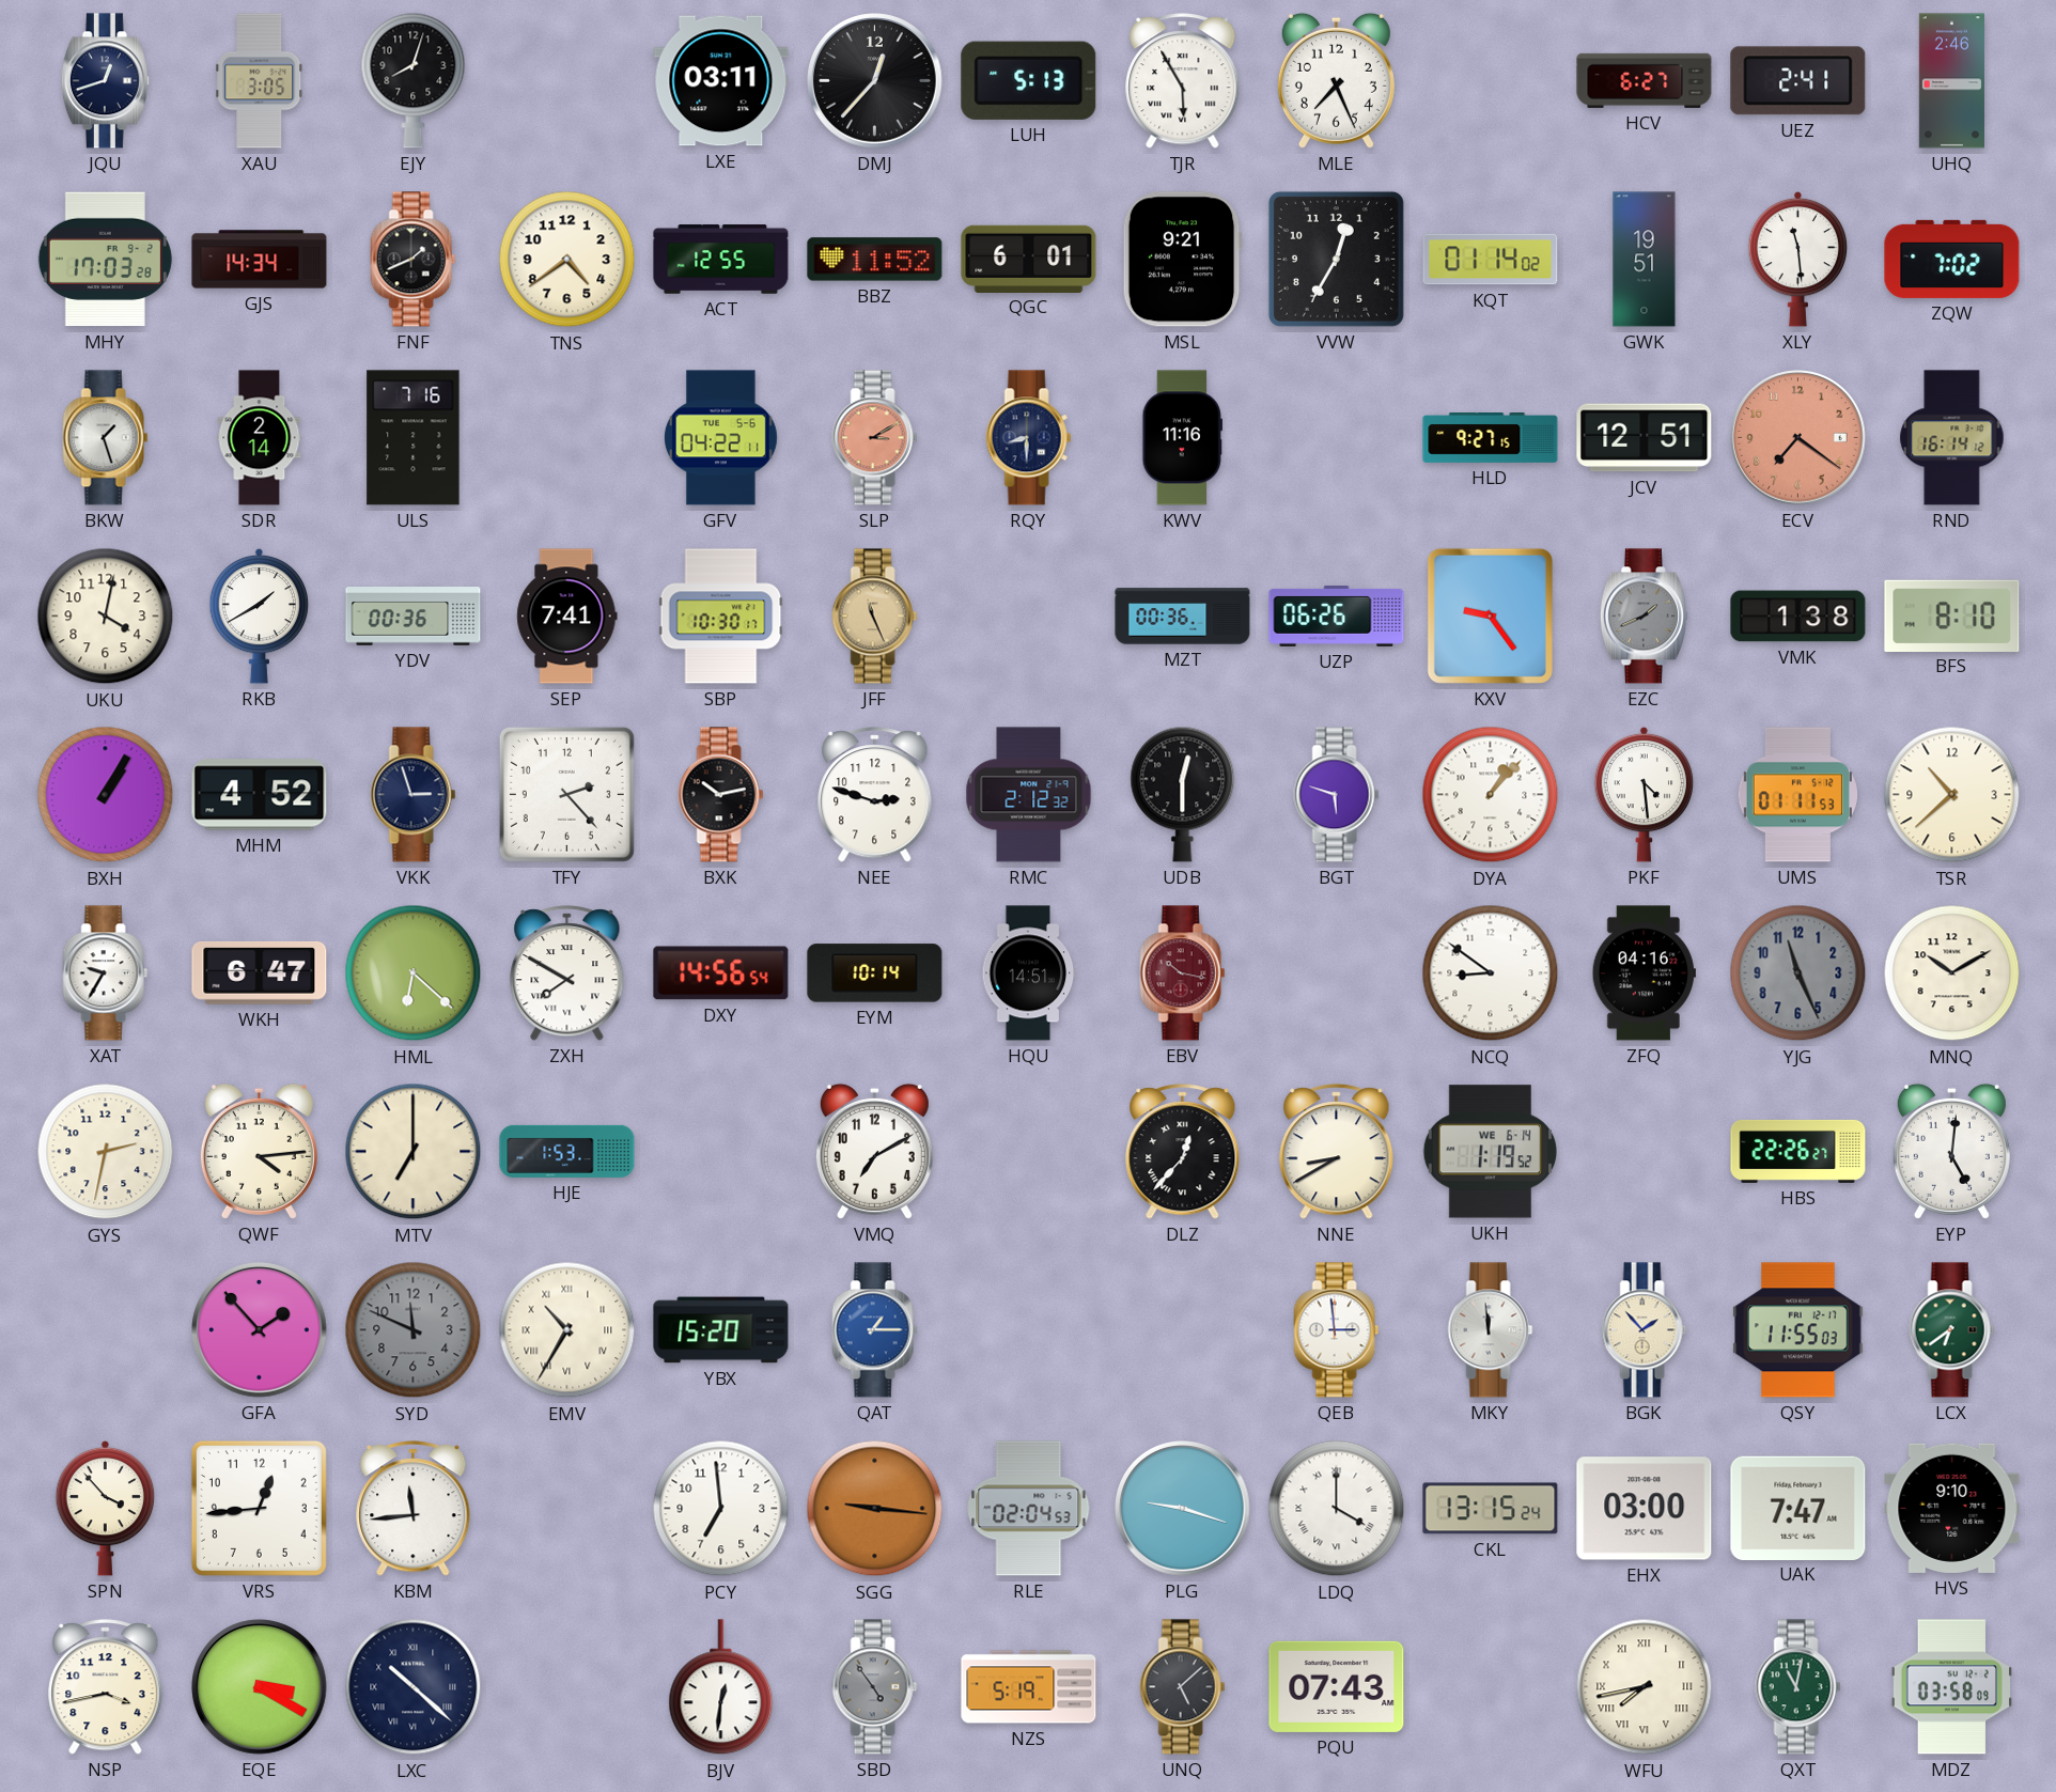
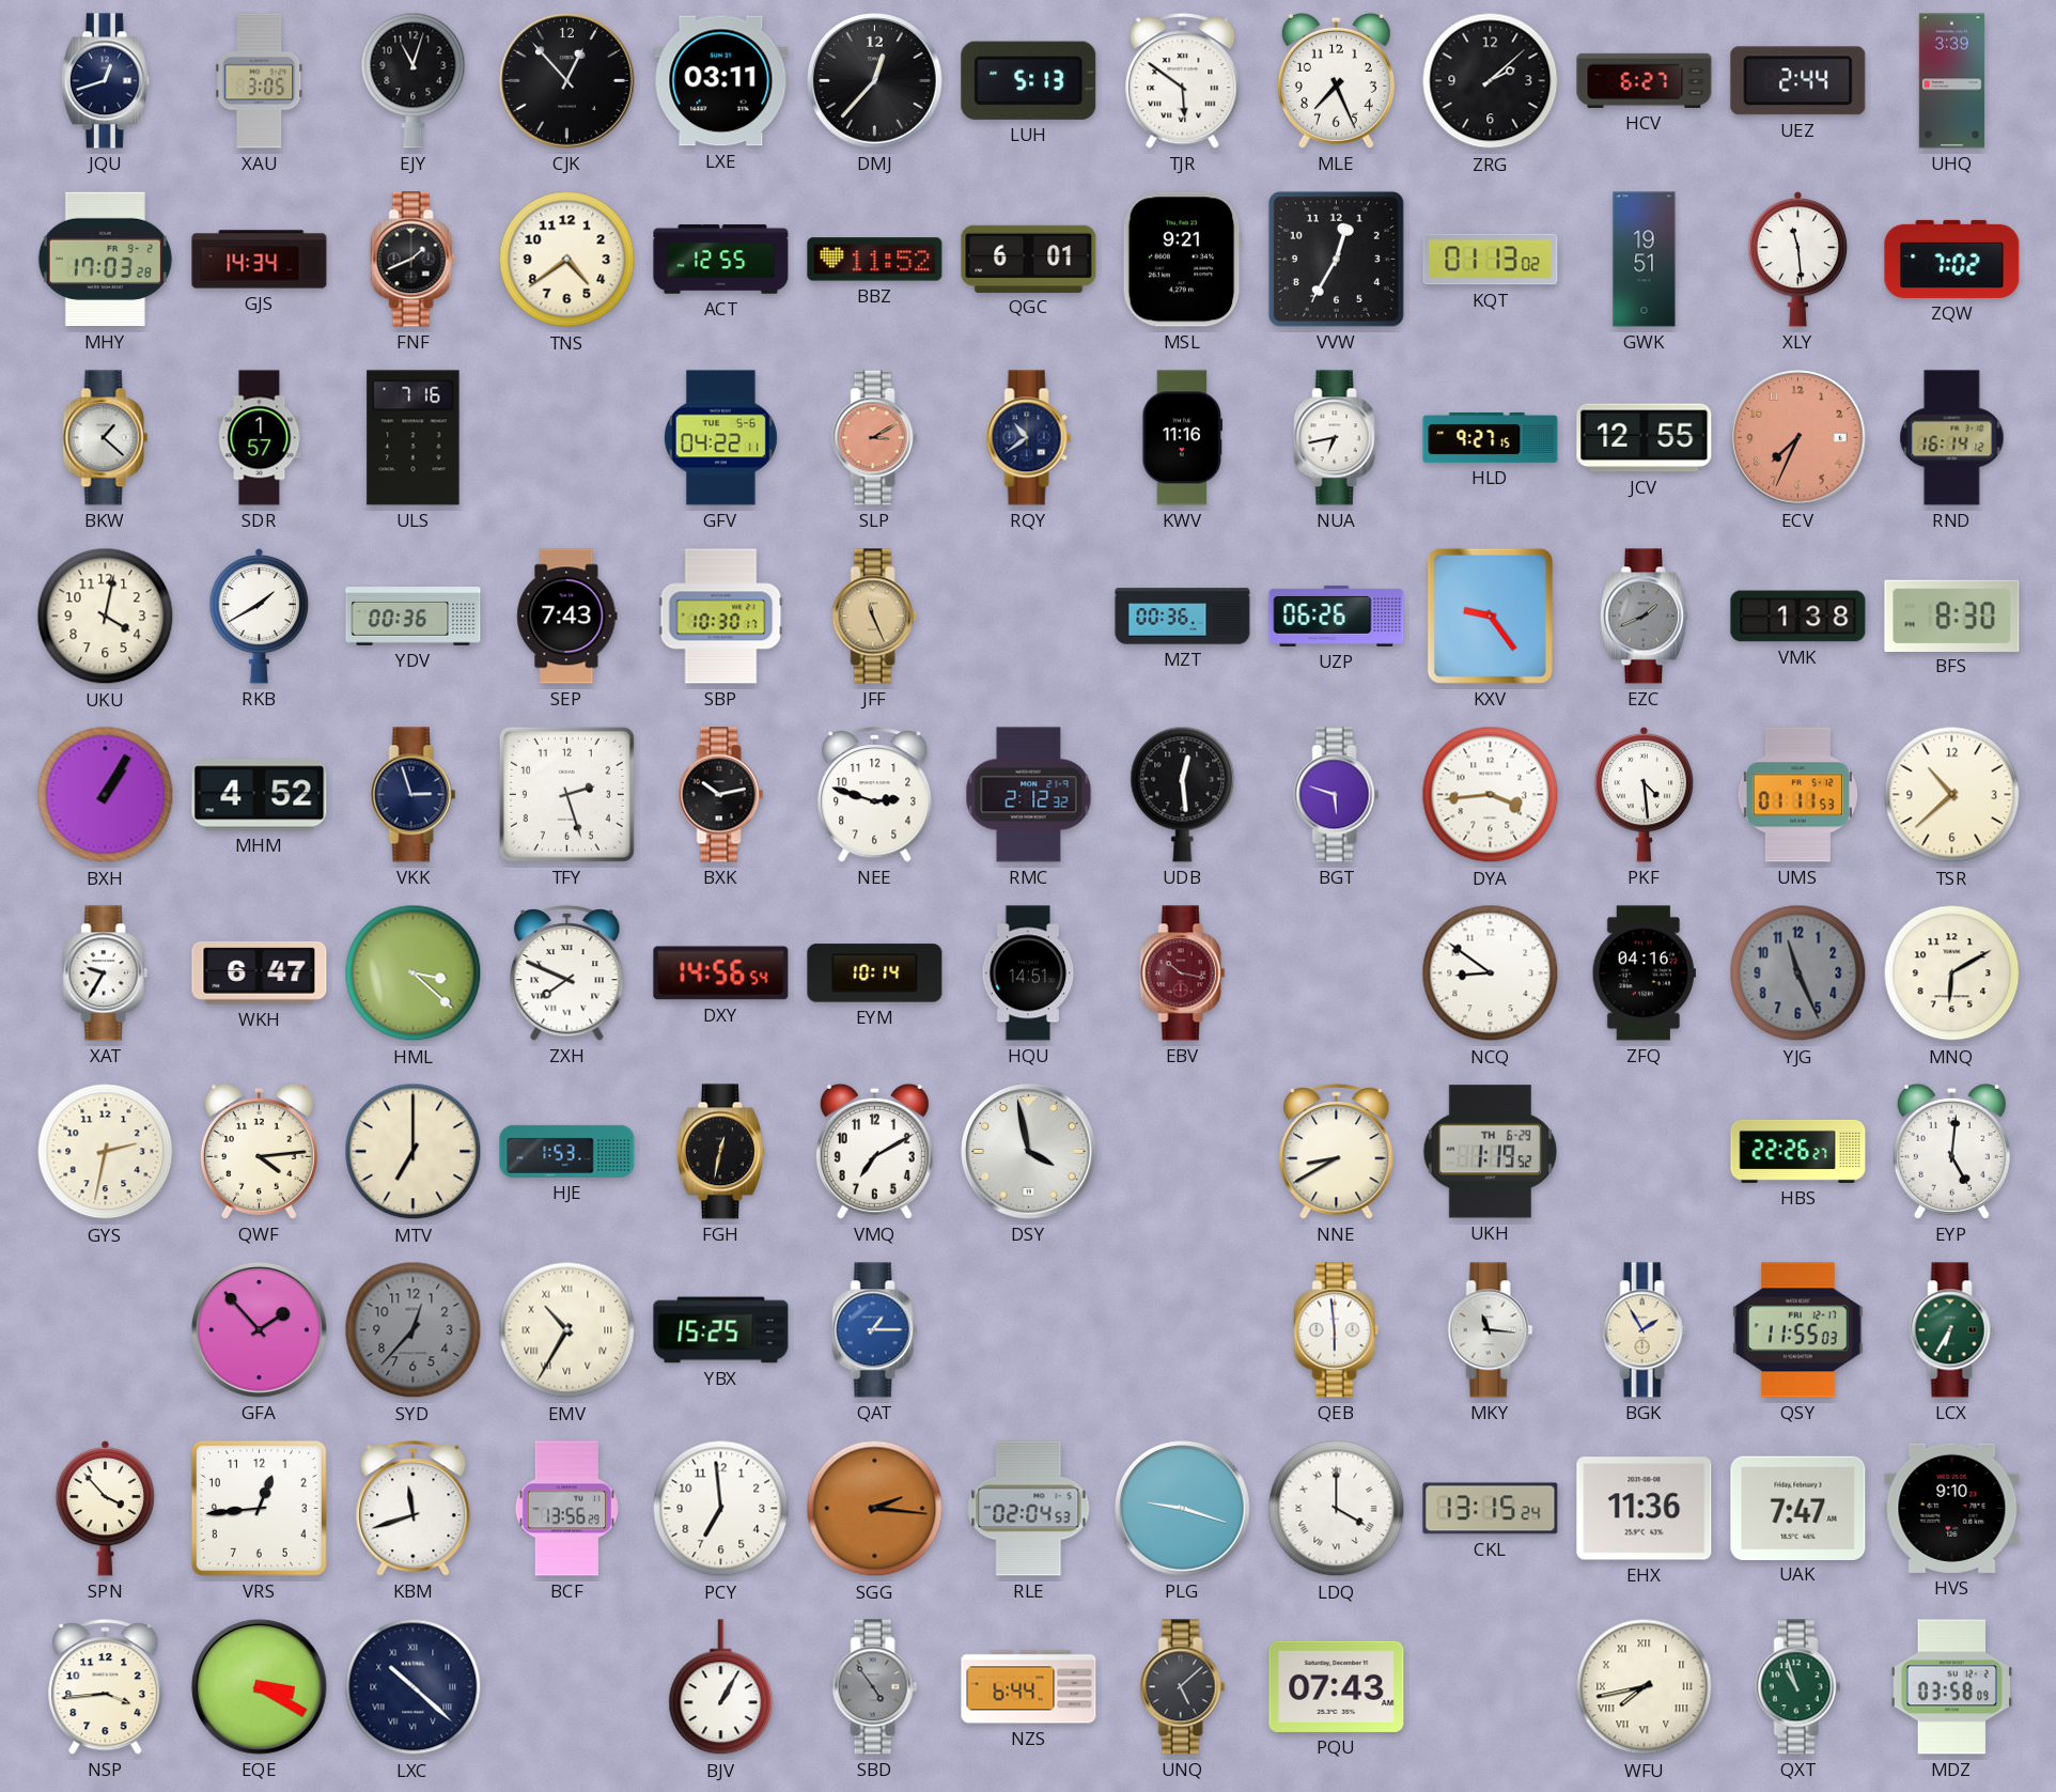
EJY: 8:03 -> 11:03 (414, 80)
CJK: none -> 12:53 (567, 81)
TJR: 5:55 -> 5:51 (1183, 81)
ZRG: none -> 2:08 (1491, 81)
UEZ: 2:41 -> 2:44 (1798, 81)
UHQ: 2:46 -> 3:39 (1951, 81)
KQT: 01:14 -> 01:13 (1491, 260)
BKW: 1:27 -> 1:22 (106, 438)
SDR: 2:14 -> 1:57 (260, 438)
RQY: 8:30 -> 10:39 (1029, 438)
NUA: none -> 6:43 (1337, 438)
JCV: 12:51 -> 12:55 (1645, 438)
ECV: 7:21 -> 7:34 (1798, 438)
SEP: 7:41 -> 7:43 (567, 617)
BFS: 8:10 -> 8:30 (1952, 615)
TFY: 2:23 -> 2:27 (566, 794)
UDB: 12:30 -> 12:29 (1183, 794)
DYA: 1:07 -> 3:44 (1491, 795)
HML: 6:22 -> 3:22 (414, 973)
ZXH: 7:50 -> 7:49 (567, 973)
MNQ: 10:10 -> 6:10 (1952, 973)
FGH: none -> 12:32 (720, 1152)
DSY: none -> 3:58 (1029, 1152)
DLZ: 12:37 -> none (1183, 1152)
UKH date: WE 6-14 -> TH 6-29 (1490, 1152)
SYD: 11:49 -> 12:37 (414, 1330)
YBX: 15:20 -> 15:25 (721, 1330)
QEB: 2:59 -> 5:59 (1337, 1330)
MKY: 11:59 -> 11:16 (1491, 1330)
BGK: 1:53 -> 1:55 (1645, 1330)
LCX: 6:39 -> 6:35 (1952, 1330)
KBM: 11:44 -> 11:42 (414, 1509)
BCF: none -> 13:56 (566, 1509)
SGG: 9:16 -> 2:16 (875, 1509)
EHX: 03:00 -> 11:36 (1645, 1509)
NSP: 3:43 -> 3:44 (106, 1687)
BJV: 12:31 -> 1:05 (721, 1687)
NZS: 5:19 -> 6:44 (1029, 1687)
QXT: 11:02 -> 10:57 (1798, 1687)
